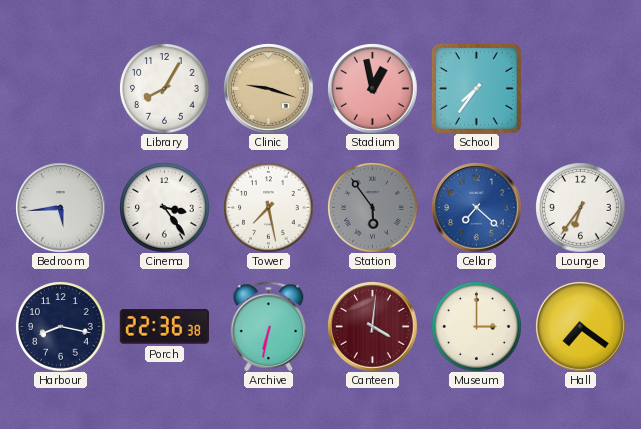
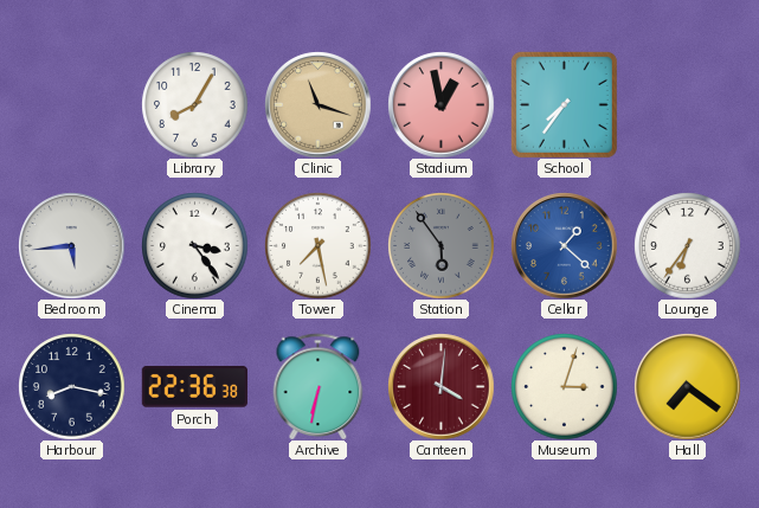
Clinic: 9:18 -> 11:18 (317, 104)
Cellar: 7:22 -> 1:22 (564, 245)
Museum: 3:00 -> 3:03 (564, 386)
